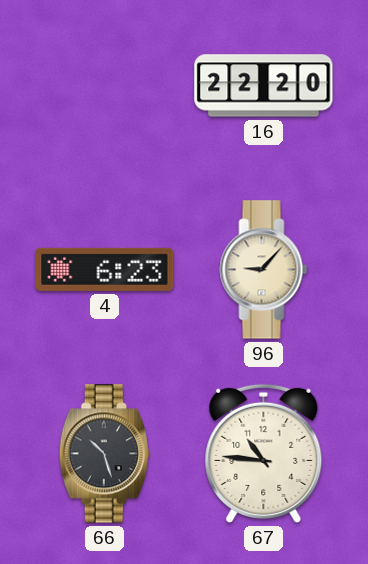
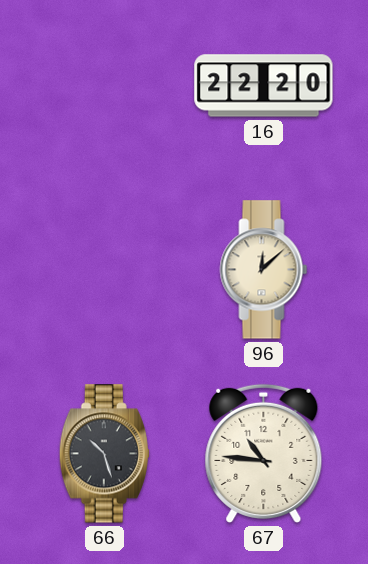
4: 6:23 -> none (105, 269)
96: 9:07 -> 12:08 (264, 270)
